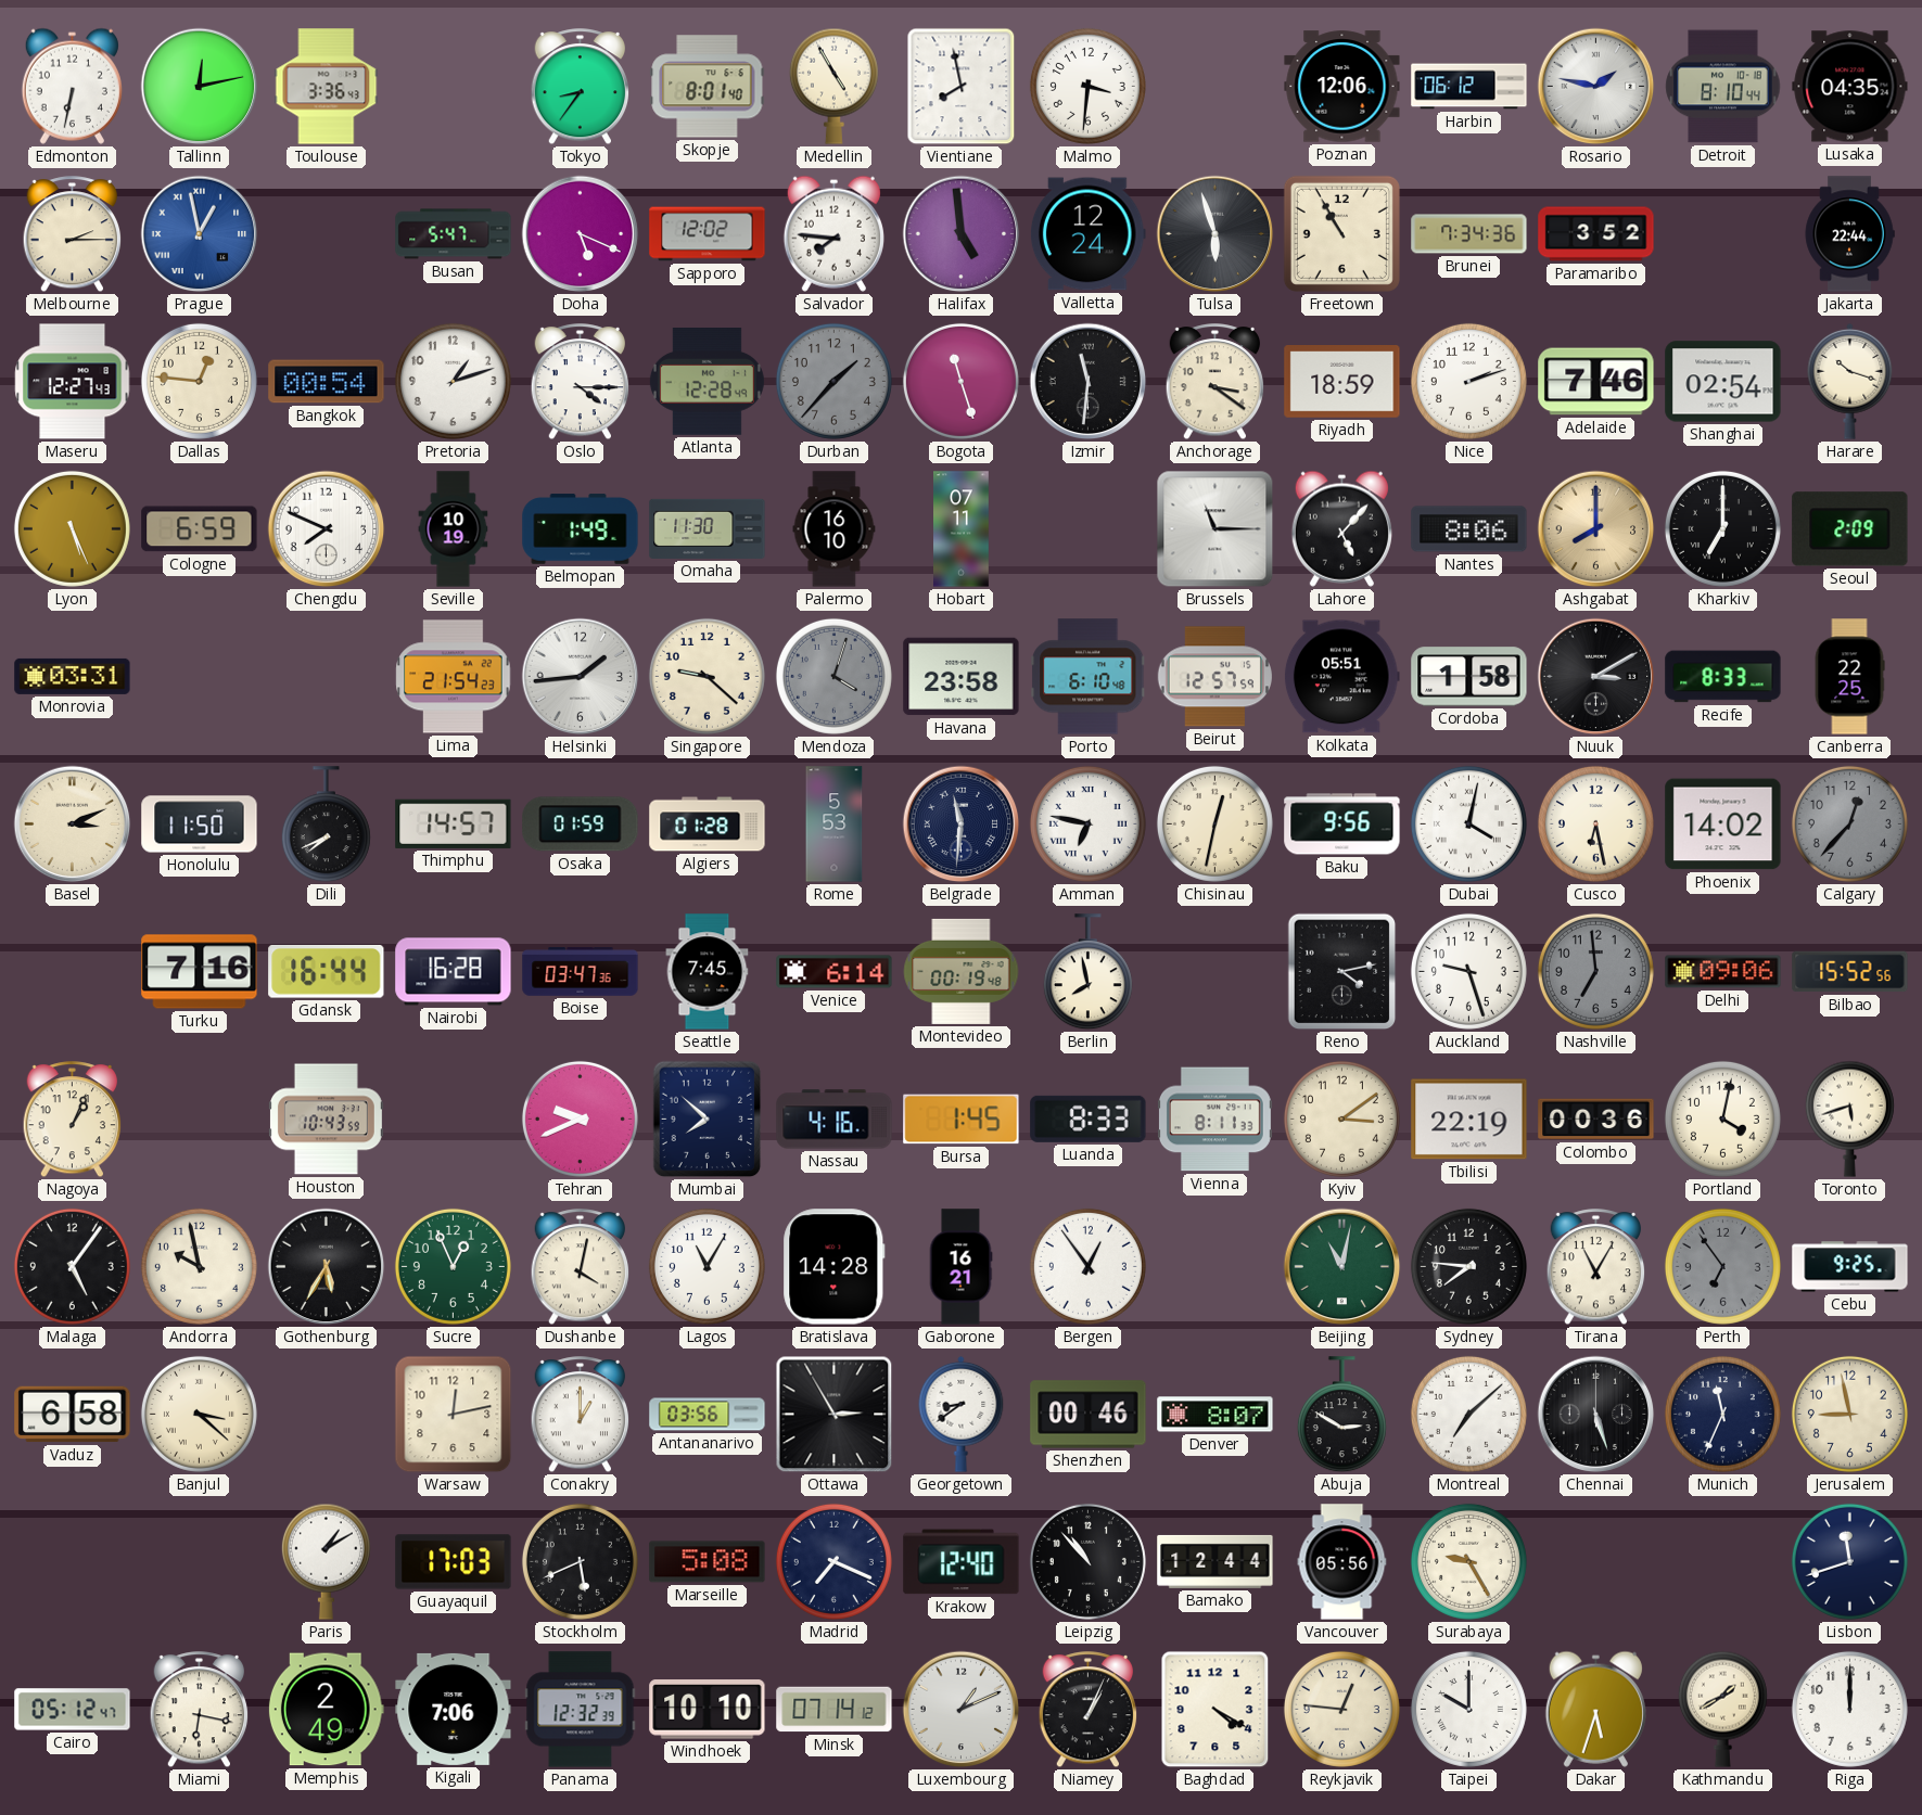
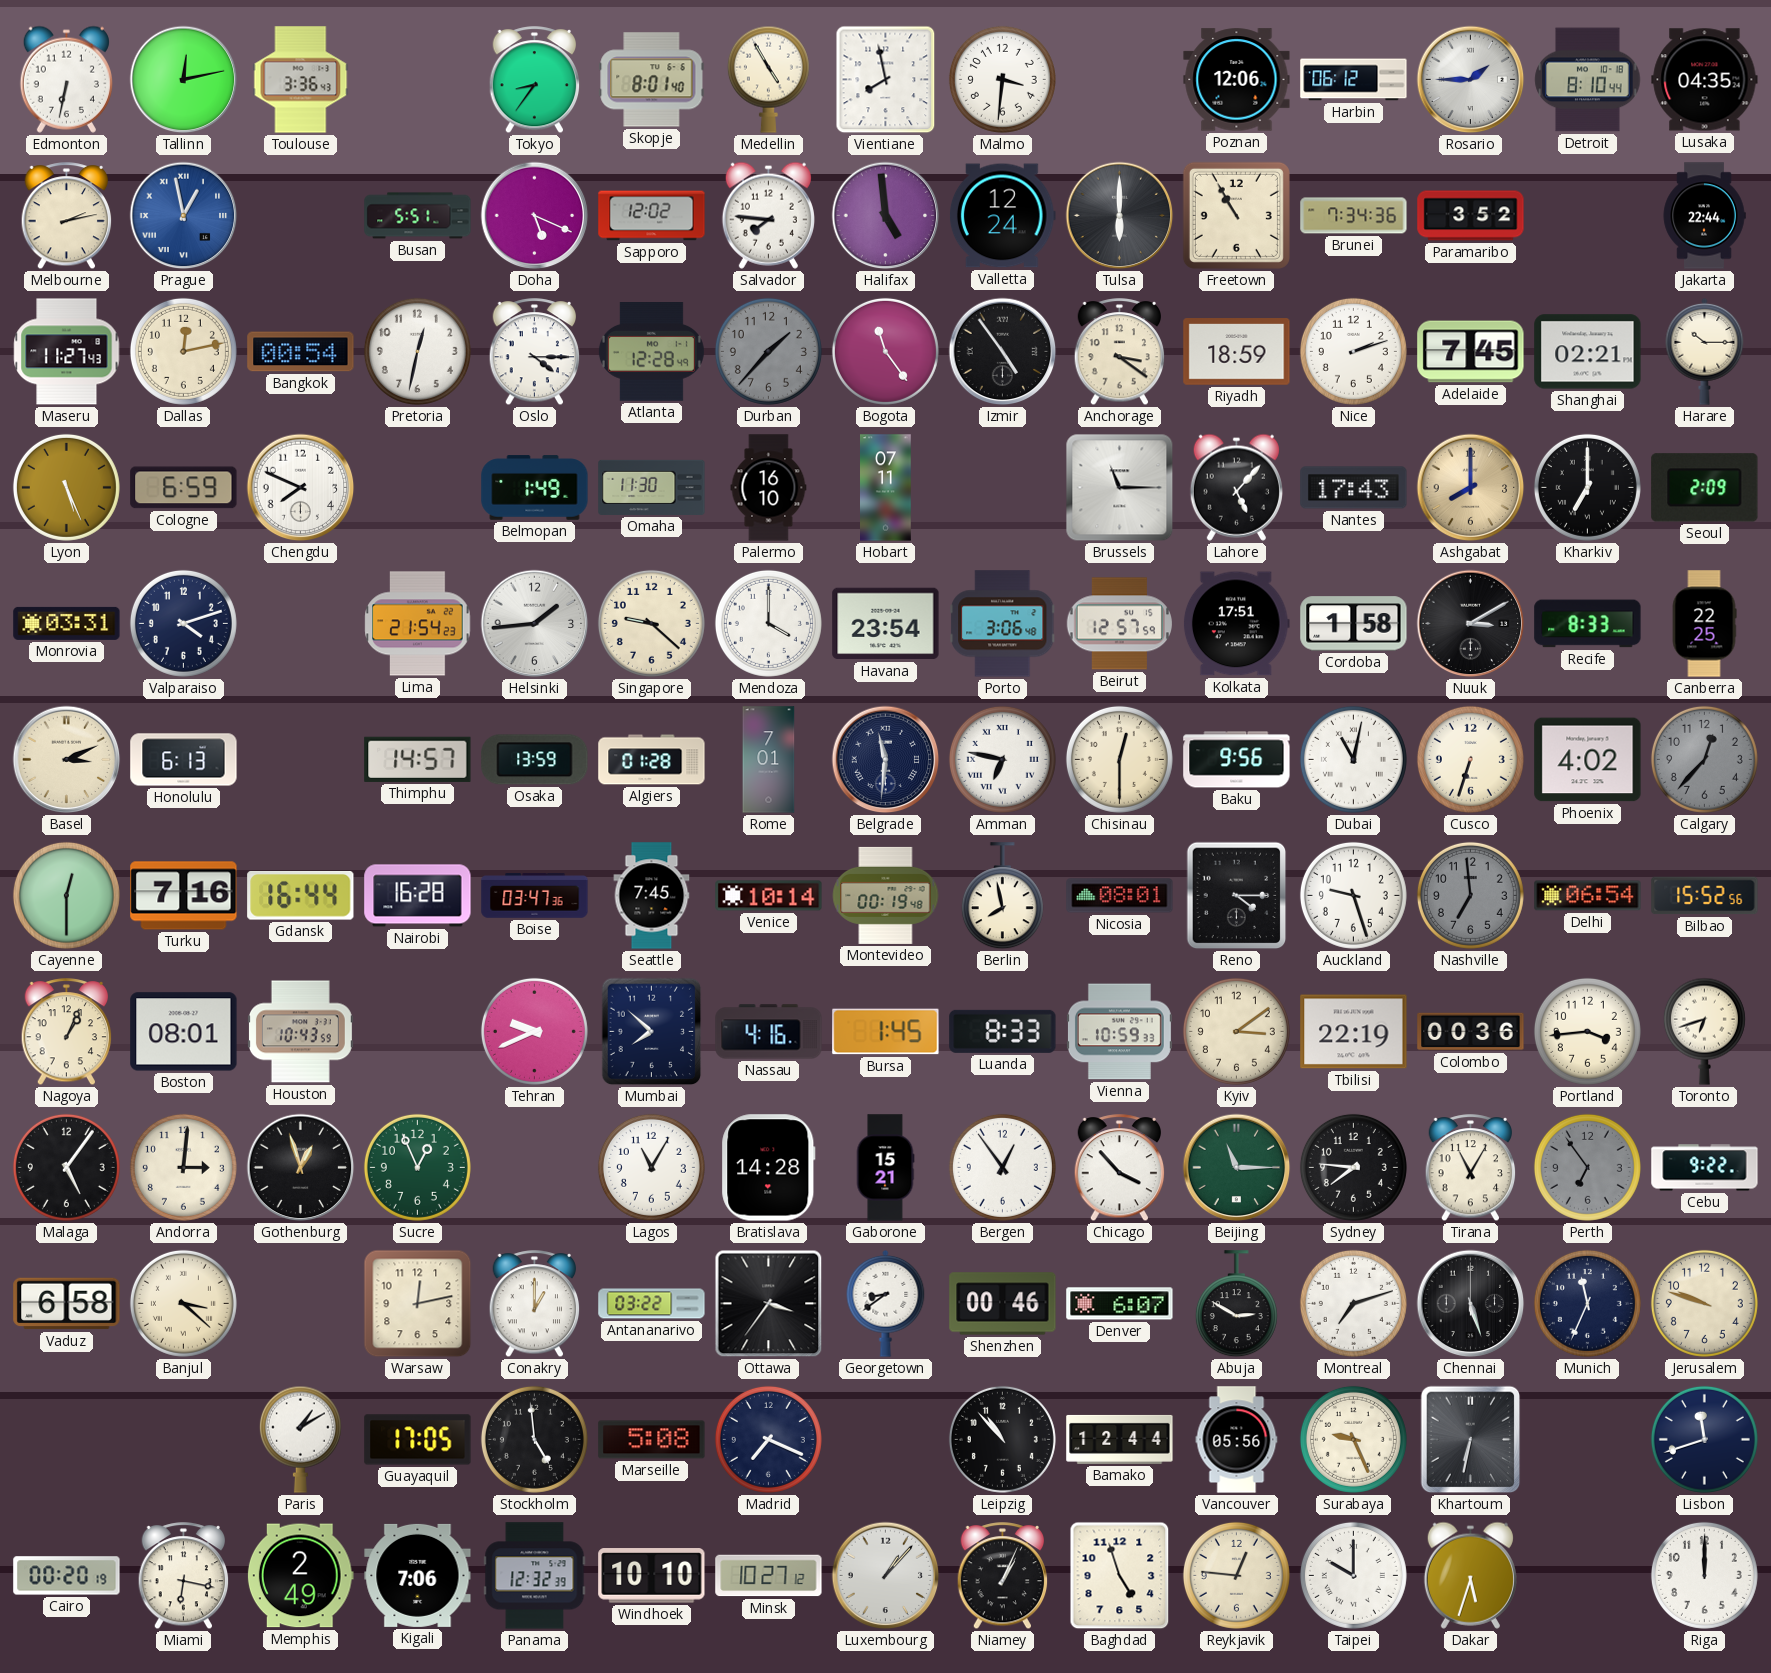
Rosario: 1:47 -> 1:45 (1471, 80)
Melbourne: 2:15 -> 2:13 (67, 216)
Busan: 5:47 -> 5:51 (418, 216)
Tulsa: 5:57 -> 6:00 (1120, 216)
Maseru: 12:27 -> 11:27 (67, 352)
Dallas: 12:46 -> 12:13 (183, 351)
Pretoria: 1:12 -> 12:32 (417, 351)
Bogota: 11:27 -> 11:24 (885, 351)
Izmir: 11:31 -> 4:54 (1003, 352)
Adelaide: 7:46 -> 7:45 (1471, 352)
Shanghai: 02:54 -> 02:21 (1588, 352)
Harare: 10:18 -> 10:15 (1705, 351)
Seville: 10:19 -> none (454, 529)
Nantes: 8:06 -> 17:43 (1354, 488)
Valparaiso: none -> 4:12 (183, 623)
Mendoza: 4:03 -> 4:00 (768, 623)
Mendoza dial: grey -> white (768, 623)
Havana: 23:58 -> 23:54 (886, 624)
Porto: 6:10 -> 3:06 (1003, 624)
Kolkata: 05:51 -> 17:51 (1236, 624)
Honolulu: 11:50 -> 6:13 (184, 760)
Dili: 7:41 -> none (326, 825)
Osaka: 01:59 -> 13:59 (535, 760)
Rome: 5:53 -> 7:01 (769, 760)
Chisinau: 12:32 -> 12:30 (1119, 759)
Dubai: 4:02 -> 11:02 (1353, 759)
Cusco: 6:28 -> 6:33 (1470, 759)
Phoenix: 14:02 -> 4:02 (1588, 760)
Cayenne: none -> 12:30 (66, 895)
Venice: 6:14 -> 10:14 (769, 896)
Nicosia: none -> 08:01 (1120, 896)
Reno: 4:13 -> 4:15 (1237, 896)
Delhi: 09:06 -> 06:54 (1588, 896)
Boston: none -> 08:01 (184, 1032)
Vienna: 8:11 -> 10:59 (1119, 1032)
Portland: 4:02 -> 3:44 (1587, 1031)
Toronto: 5:42 -> 6:42 (1704, 1031)
Andorra: 9:58 -> 3:01 (183, 1167)
Gothenburg: 5:35 -> 12:57 (301, 1168)
Dushanbe: 4:02 -> none (581, 1267)
Gaborone: 16:21 -> 15:21 (885, 1168)
Chicago: none -> 3:53 (1120, 1168)
Beijing: 11:02 -> 11:15 (1237, 1168)
Cebu: 9:25 -> 9:22 (1705, 1168)
Antananarivo: 03:56 -> 03:22 (652, 1304)
Ottawa: 2:55 -> 3:36 (769, 1304)
Denver: 8:07 -> 6:07 (1120, 1304)
Montreal: 7:08 -> 7:12 (1353, 1303)
Jerusalem: 8:58 -> 9:48 (1704, 1303)
Guayaquil: 17:03 -> 17:05 (418, 1440)
Stockholm: 5:41 -> 4:59 (534, 1439)
Krakow: 12:40 -> none (962, 1562)
Surabaya: 9:25 -> 9:26 (1353, 1439)
Khartoum: none -> 6:32 (1471, 1440)
Cairo: 05:12 -> 00:20 (67, 1576)
Minsk: 07:14 -> 10:27 (769, 1576)
Luxembourg: 1:11 -> 1:07 (886, 1576)
Baghdad: 4:20 -> 4:57 (1120, 1576)
Kathmandu: 1:40 -> none (1722, 1709)
